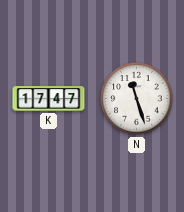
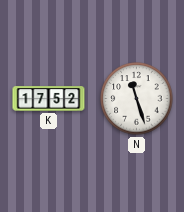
K: 17:47 -> 17:52 (49, 99)
